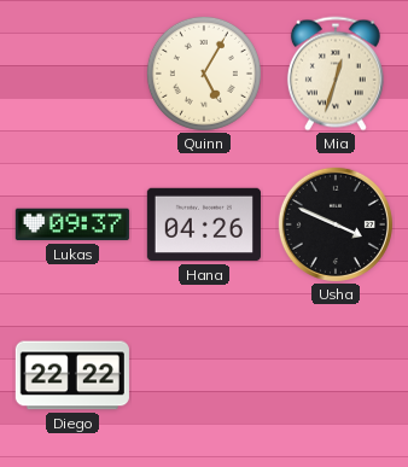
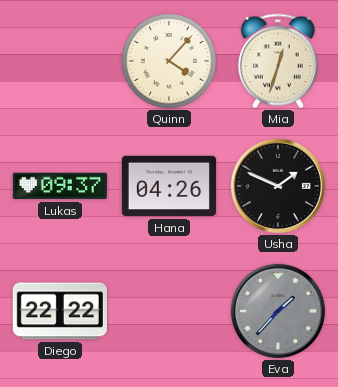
Quinn: 5:05 -> 4:07 (169, 61)
Usha: 3:49 -> 1:49 (278, 186)
Eva: none -> 1:37 (278, 311)
